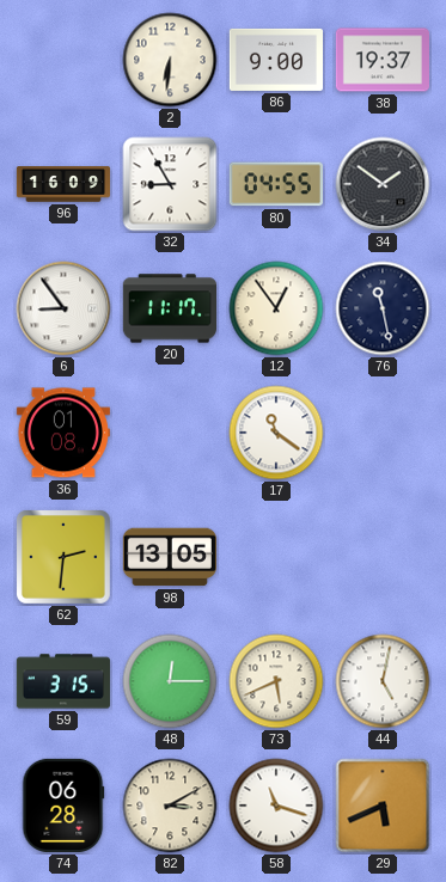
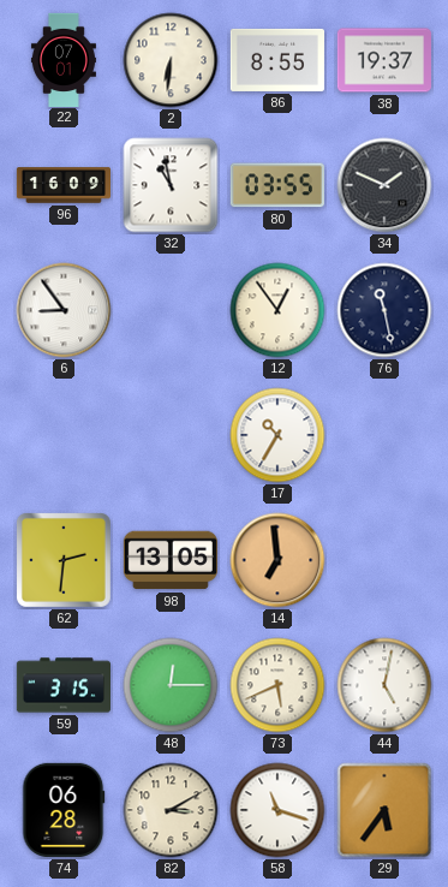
22: none -> 07:01 (64, 59)
86: 9:00 -> 8:55 (276, 60)
32: 8:55 -> 10:58 (171, 185)
80: 04:55 -> 03:55 (277, 185)
34: 1:51 -> 1:49 (384, 185)
20: 11:17 -> none (169, 308)
36: 01:08 -> none (63, 433)
17: 11:21 -> 10:35 (277, 435)
14: none -> 6:59 (277, 560)
29: 5:41 -> 5:36 (384, 810)
